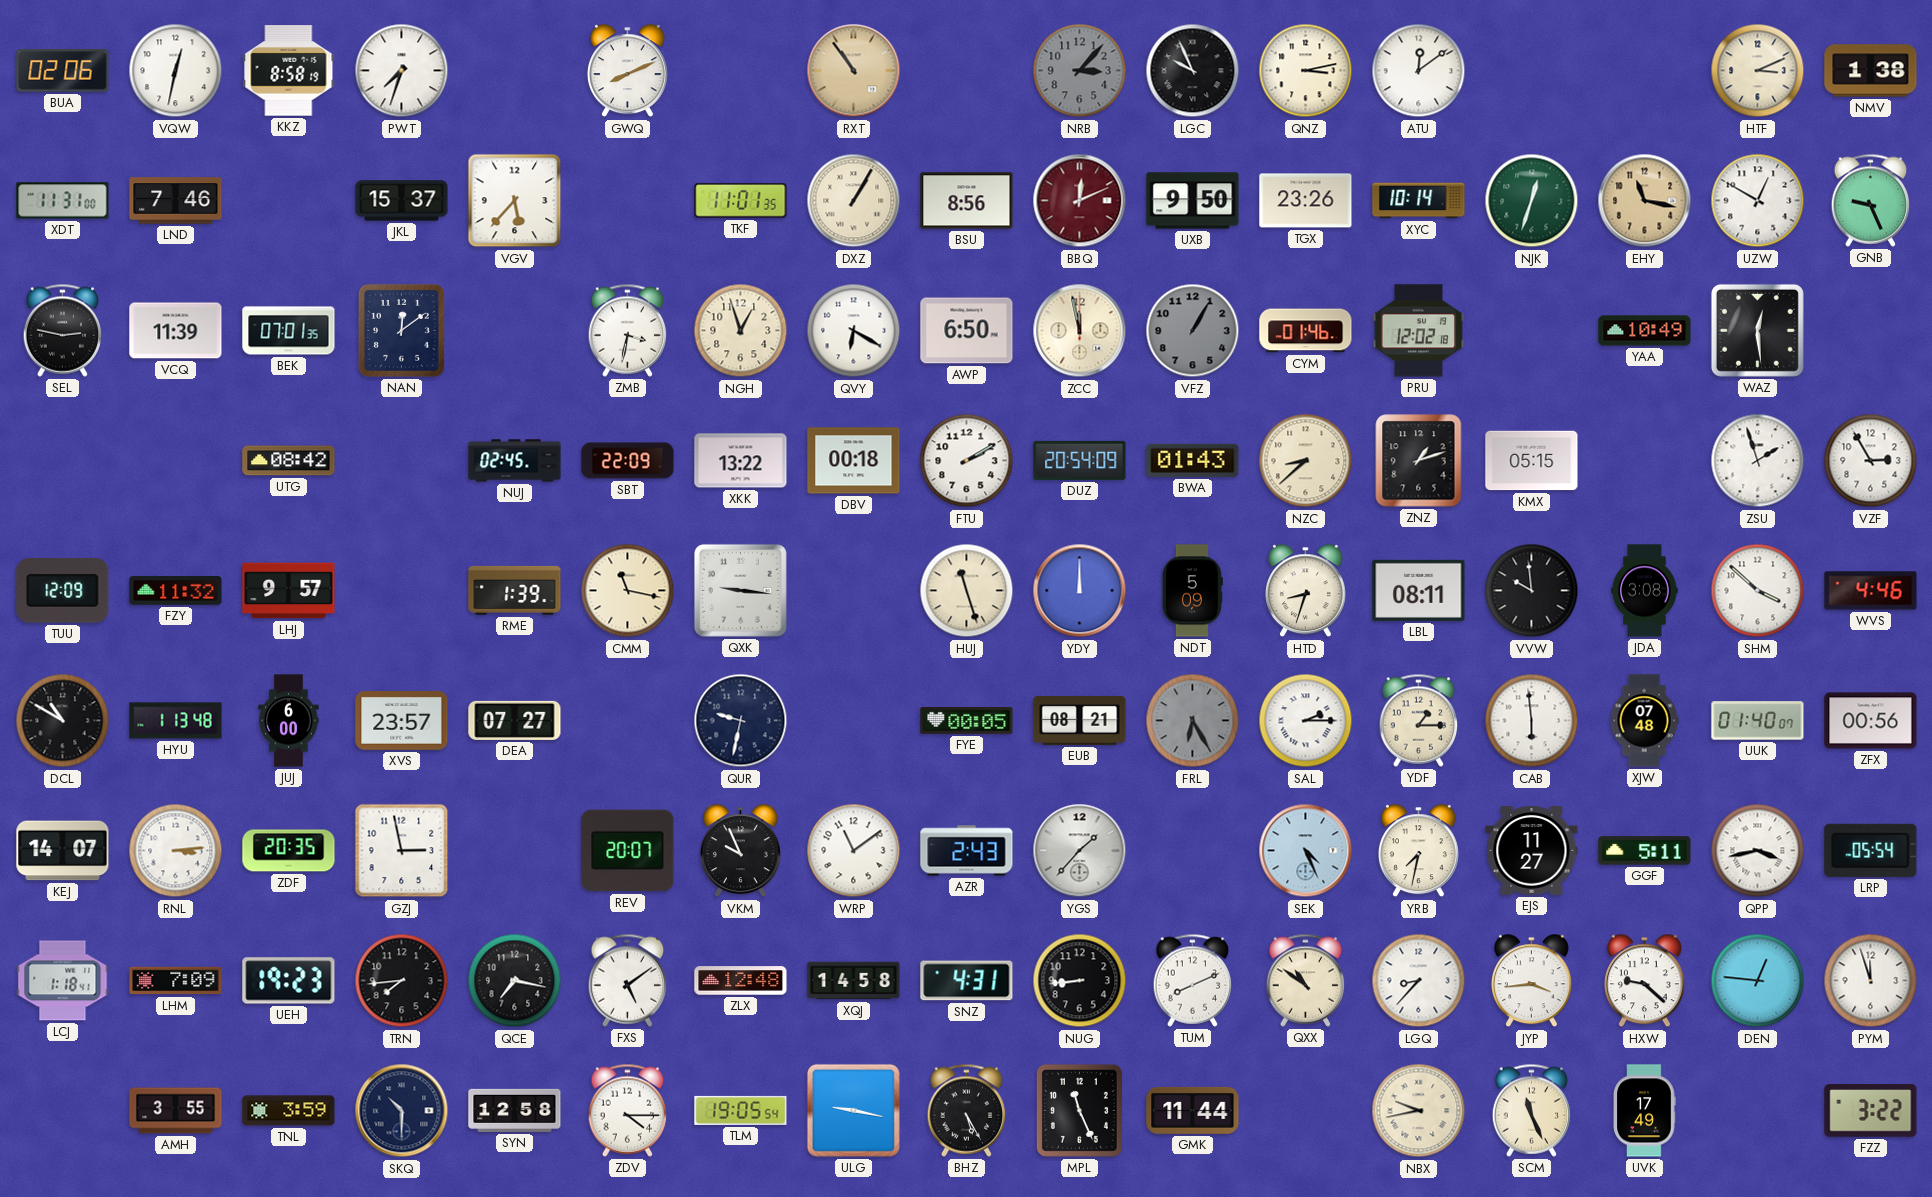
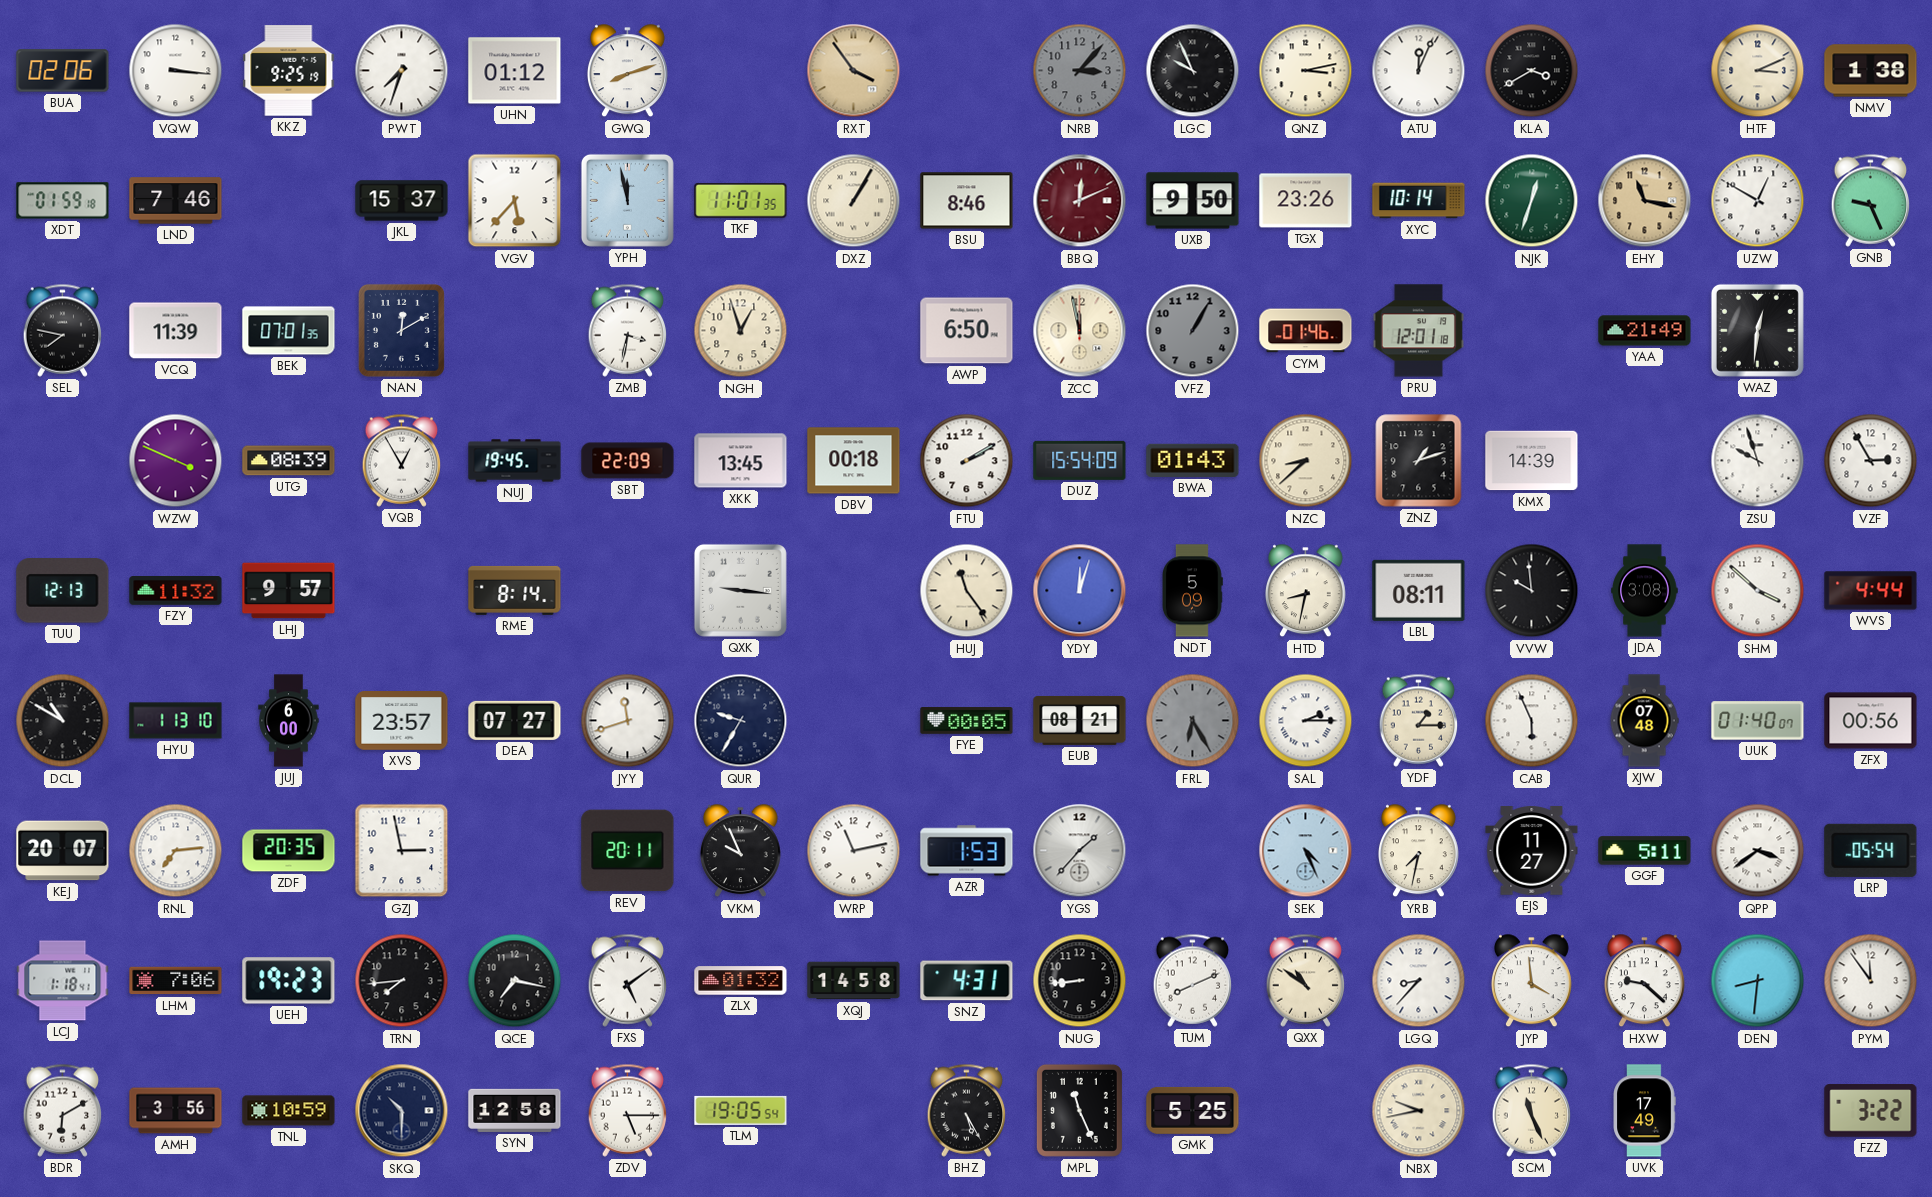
VQW: 12:32 -> 3:16 (176, 71)
KKZ: 8:58 -> 9:25 (289, 71)
UHN: none -> 01:12 (515, 71)
GWQ: 8:11 -> 8:12 (627, 71)
RXT: 10:54 -> 3:54 (854, 71)
ATU: 12:09 -> 12:04 (1419, 71)
KLA: none -> 3:40 (1532, 71)
XDT: 11:31 -> 01:59 (63, 201)
YPH: none -> 11:58 (627, 200)
BSU: 8:56 -> 8:46 (967, 201)
SEL: 2:47 -> 7:47 (63, 330)
NAN: 12:09 -> 12:10 (401, 330)
QVY: 6:20 -> none (854, 331)
PRU: 12:02 -> 12:01 (1418, 331)
YAA: 10:49 -> 21:49 (1645, 331)
WAZ: 12:29 -> 12:31 (1757, 330)
WZW: none -> 3:49 (176, 461)
UTG: 08:42 -> 08:39 (289, 461)
VQB: none -> 12:55 (402, 460)
NUJ: 02:45 -> 19:45 (515, 461)
XKK: 13:22 -> 13:45 (741, 461)
DUZ: 20:54 -> 15:54 (1080, 460)
KMX: 05:15 -> 14:39 (1532, 461)
ZSU: 1:57 -> 9:57 (1758, 461)
TUU: 12:09 -> 12:13 (63, 591)
RME: 1:39 -> 8:14 (515, 590)
CMM: 11:17 -> none (628, 591)
HUJ: 11:27 -> 11:24 (967, 591)
YDY: 12:00 -> 12:03 (1080, 591)
HTD: 8:33 -> 8:32 (1305, 591)
WVS: 4:46 -> 4:44 (1871, 591)
HYU: 1:13:48 -> 1:13:10 (176, 721)
JYY: none -> 11:42 (628, 721)
QUR: 9:32 -> 9:35 (741, 721)
CAB: 5:59 -> 5:56 (1532, 721)
KEJ: 14:07 -> 20:07 (63, 851)
RNL: 3:14 -> 7:14 (176, 851)
REV: 20:07 -> 20:11 (628, 851)
WRP: 11:09 -> 11:13 (854, 851)
AZR: 2:43 -> 1:53 (967, 851)
QPP: 3:43 -> 3:39 (1758, 851)
LHM: 7:09 -> 7:06 (176, 981)
ZLX: 12:48 -> 01:32 (741, 981)
JYP: 3:44 -> 3:59 (1531, 981)
DEN: 12:46 -> 8:31 (1758, 981)
PYM: 11:57 -> 11:54 (1871, 981)
BDR: none -> 6:10 (63, 1110)
AMH: 3:55 -> 3:56 (176, 1111)
TNL: 3:59 -> 10:59 (289, 1111)
ZDV: 4:15 -> 5:15 (628, 1110)
ULG: 9:17 -> none (853, 1110)
GMK: 11:44 -> 5:25 (1193, 1110)
